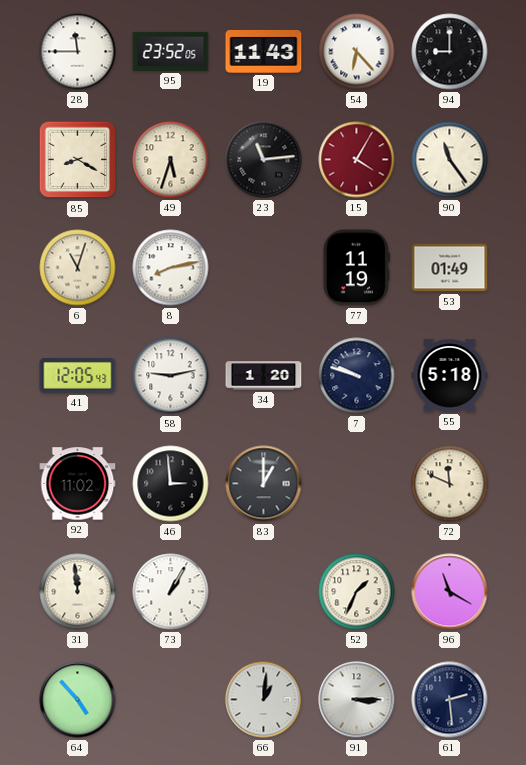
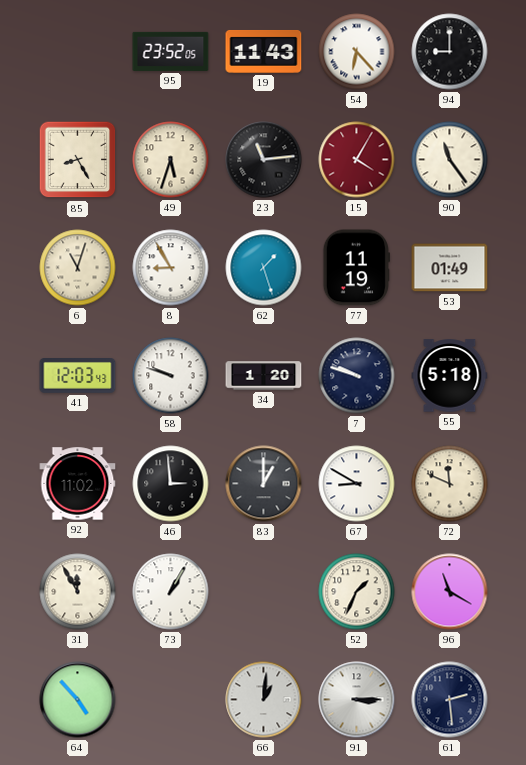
28: 11:45 -> none (78, 52)
85: 8:20 -> 8:25 (78, 160)
8: 8:13 -> 8:55 (171, 268)
62: none -> 1:27 (264, 268)
41: 12:05 -> 12:03 (78, 376)
58: 9:13 -> 9:48 (171, 376)
67: none -> 8:50 (357, 484)
31: 11:59 -> 11:55 (78, 592)
